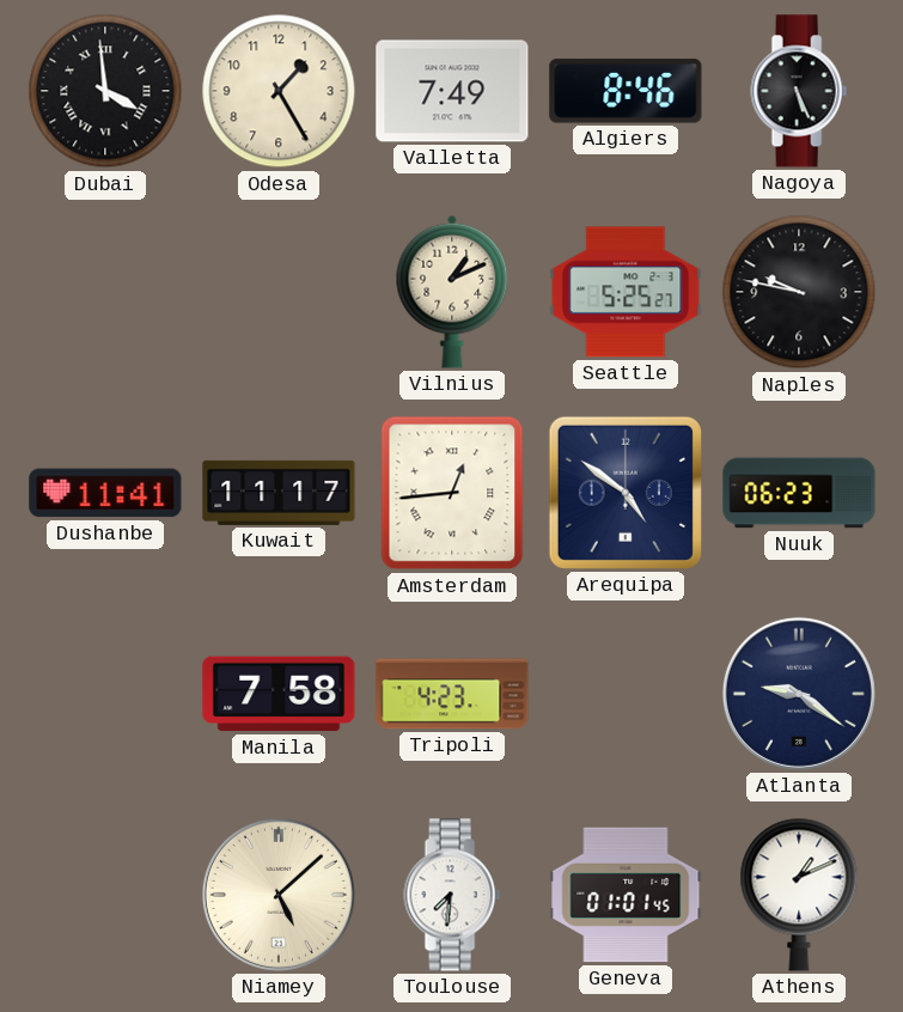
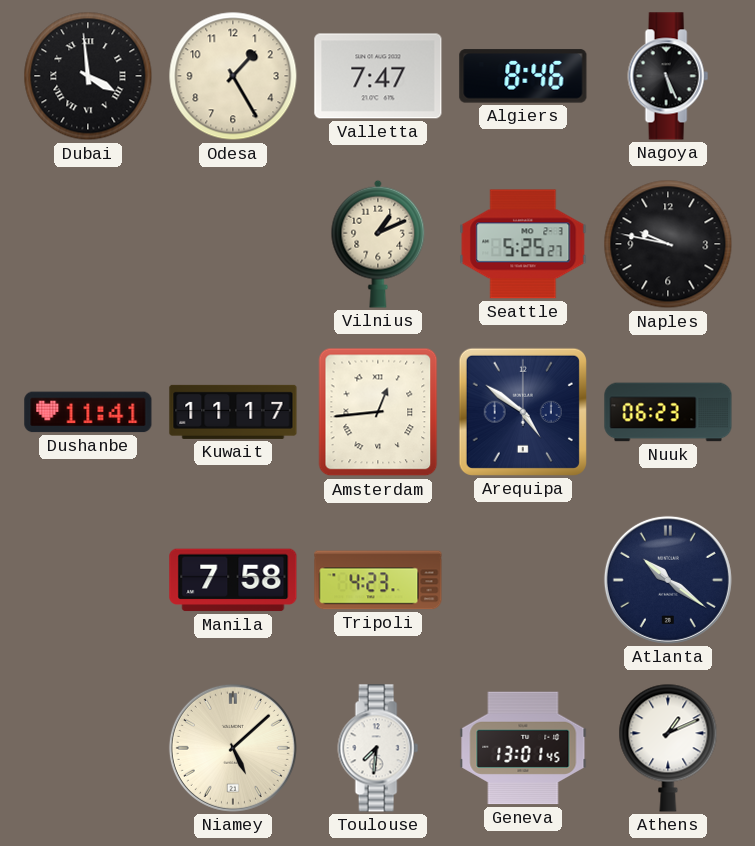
Valletta: 7:49 -> 7:47 (378, 76)
Atlanta: 9:21 -> 10:21 (668, 580)
Geneva: 01:01 -> 13:01 (523, 748)
